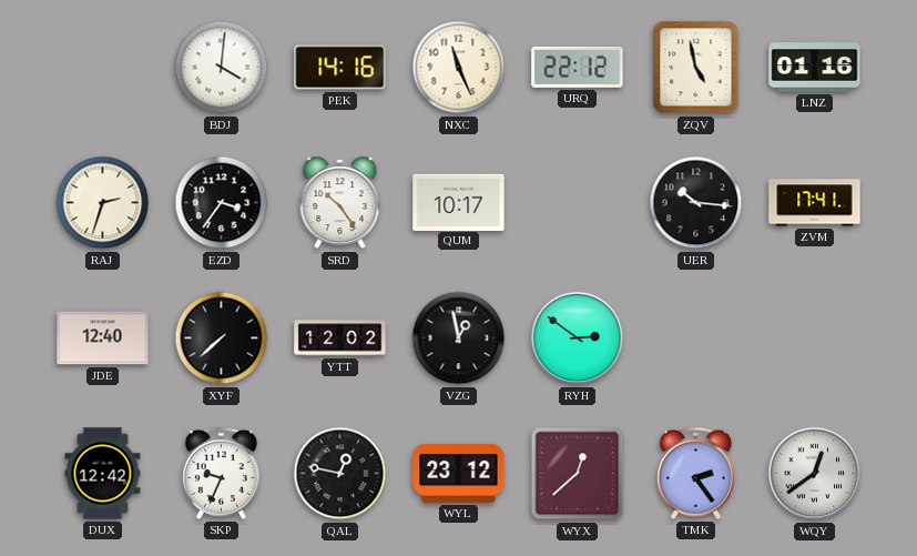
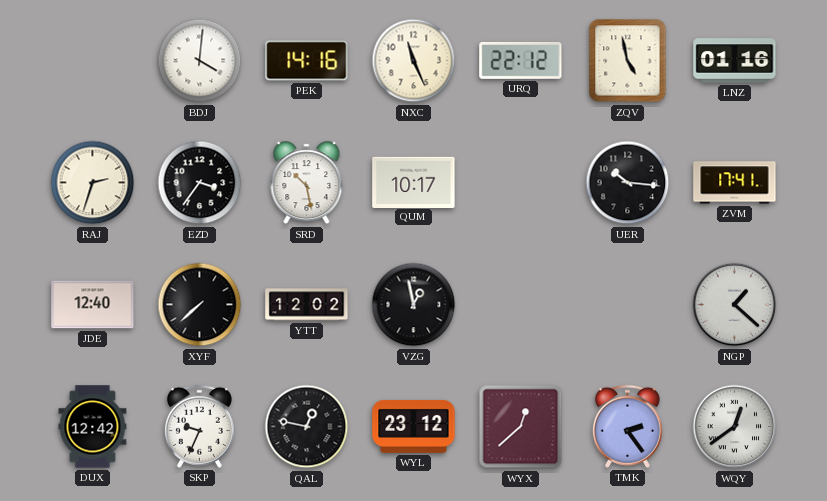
SRD: 10:24 -> 10:28 (307, 183)
RYH: 2:51 -> none (578, 338)
NGP: none -> 1:22 (735, 305)
